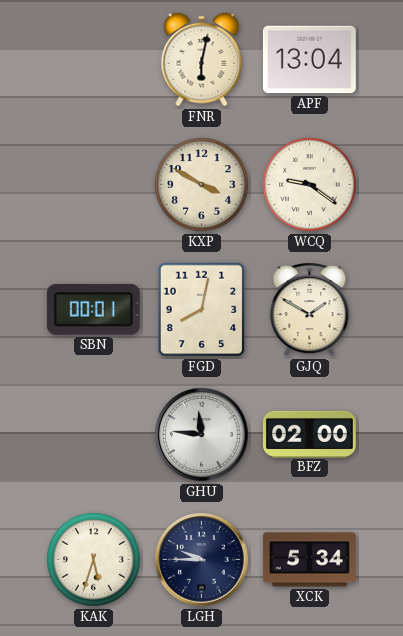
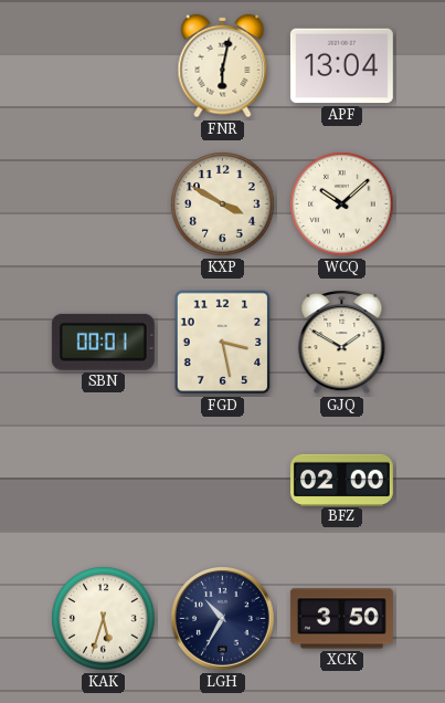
WCQ: 9:21 -> 10:08 (342, 204)
FGD: 8:02 -> 3:28 (223, 343)
GHU: 11:46 -> none (202, 435)
LGH: 9:45 -> 10:35 (223, 619)
XCK: 5:34 -> 3:50 (341, 619)
